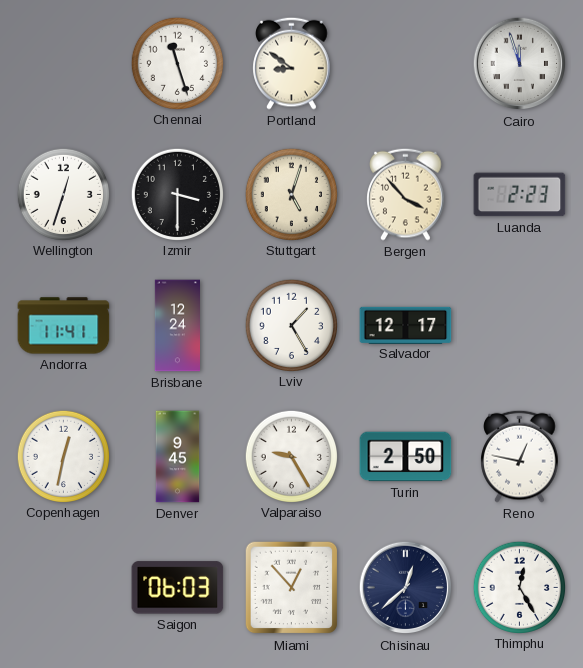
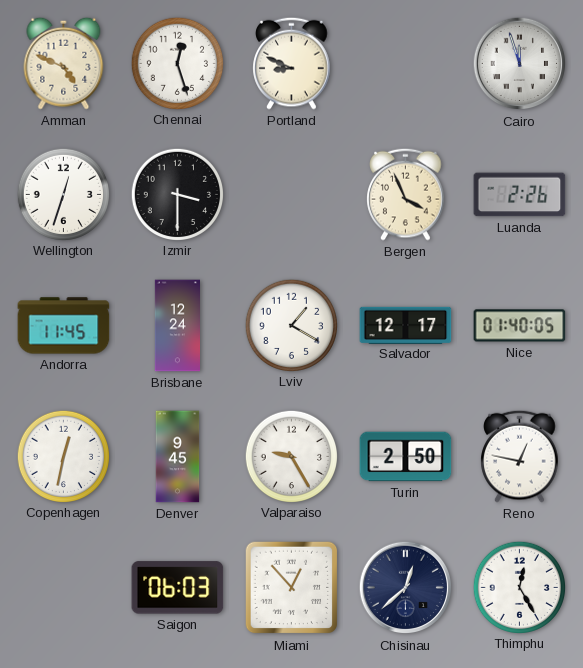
Amman: none -> 4:49 (64, 63)
Chennai: 11:27 -> 12:27 (177, 63)
Portland: 8:51 -> 8:49 (292, 63)
Stuttgart: 5:03 -> none (291, 194)
Bergen: 3:53 -> 3:56 (406, 194)
Luanda: 2:23 -> 2:26 (520, 195)
Andorra: 11:41 -> 11:45 (64, 326)
Lviv: 1:25 -> 1:20 (291, 325)
Nice: none -> 01:40 (520, 326)
